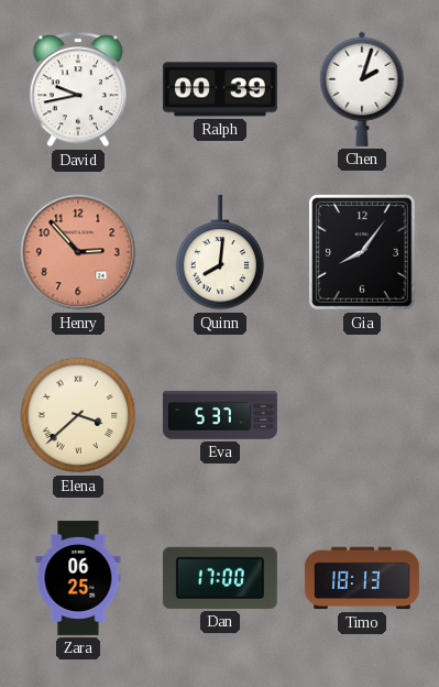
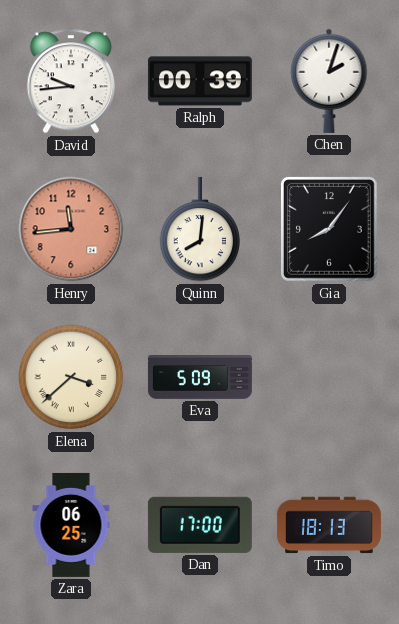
David: 9:43 -> 9:44 (70, 81)
Henry: 2:53 -> 11:44 (71, 229)
Eva: 5:37 -> 5:09 (200, 378)
